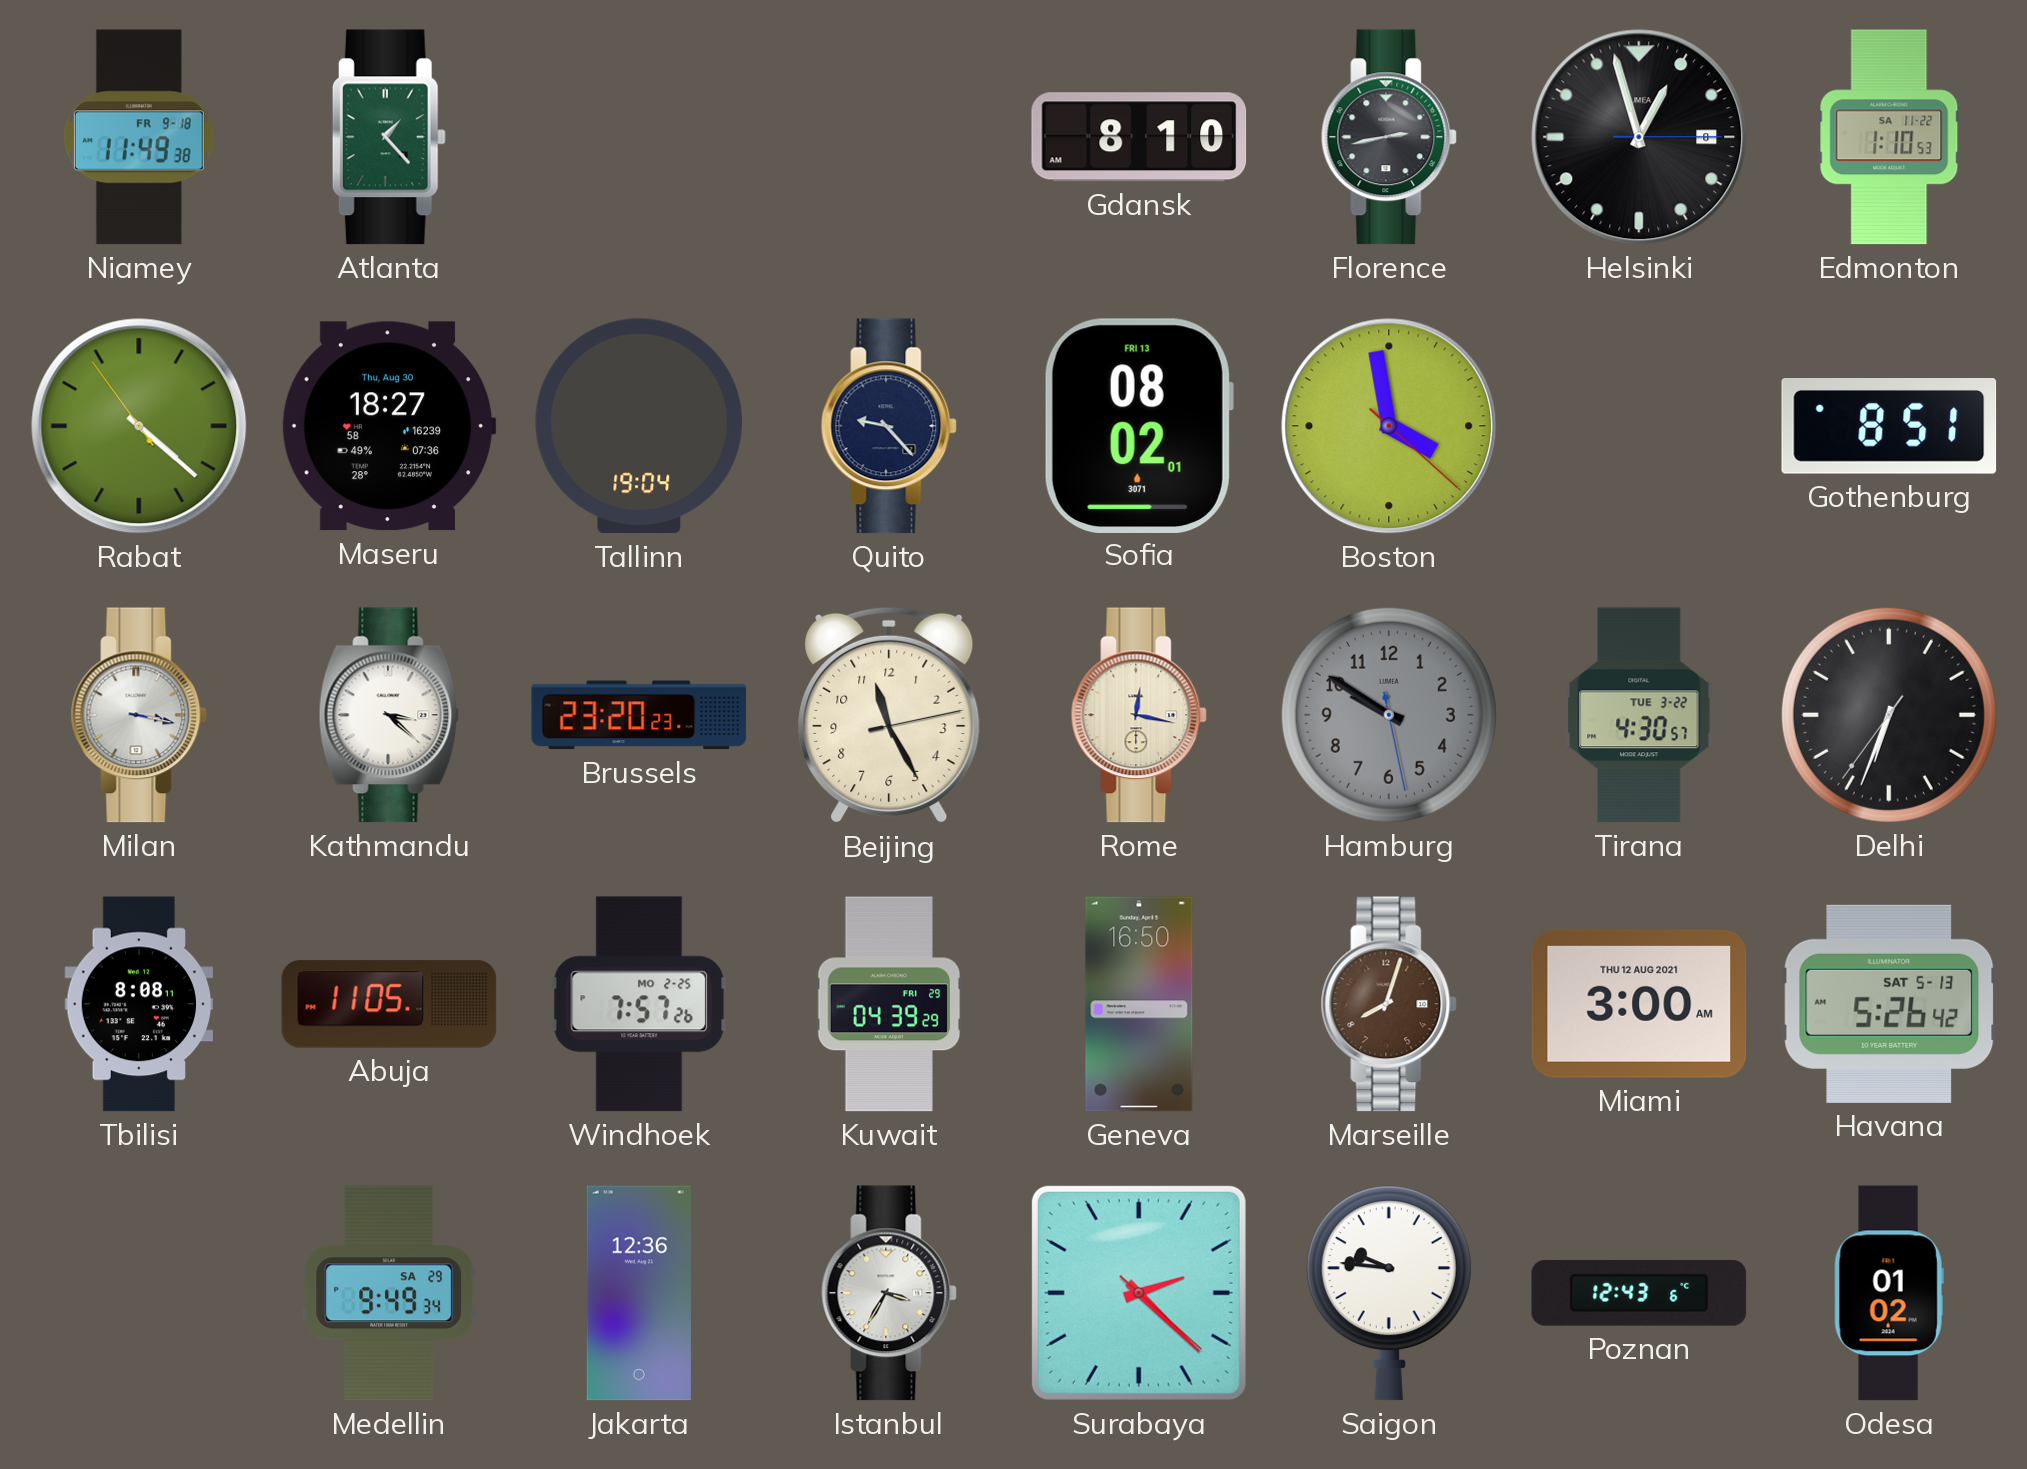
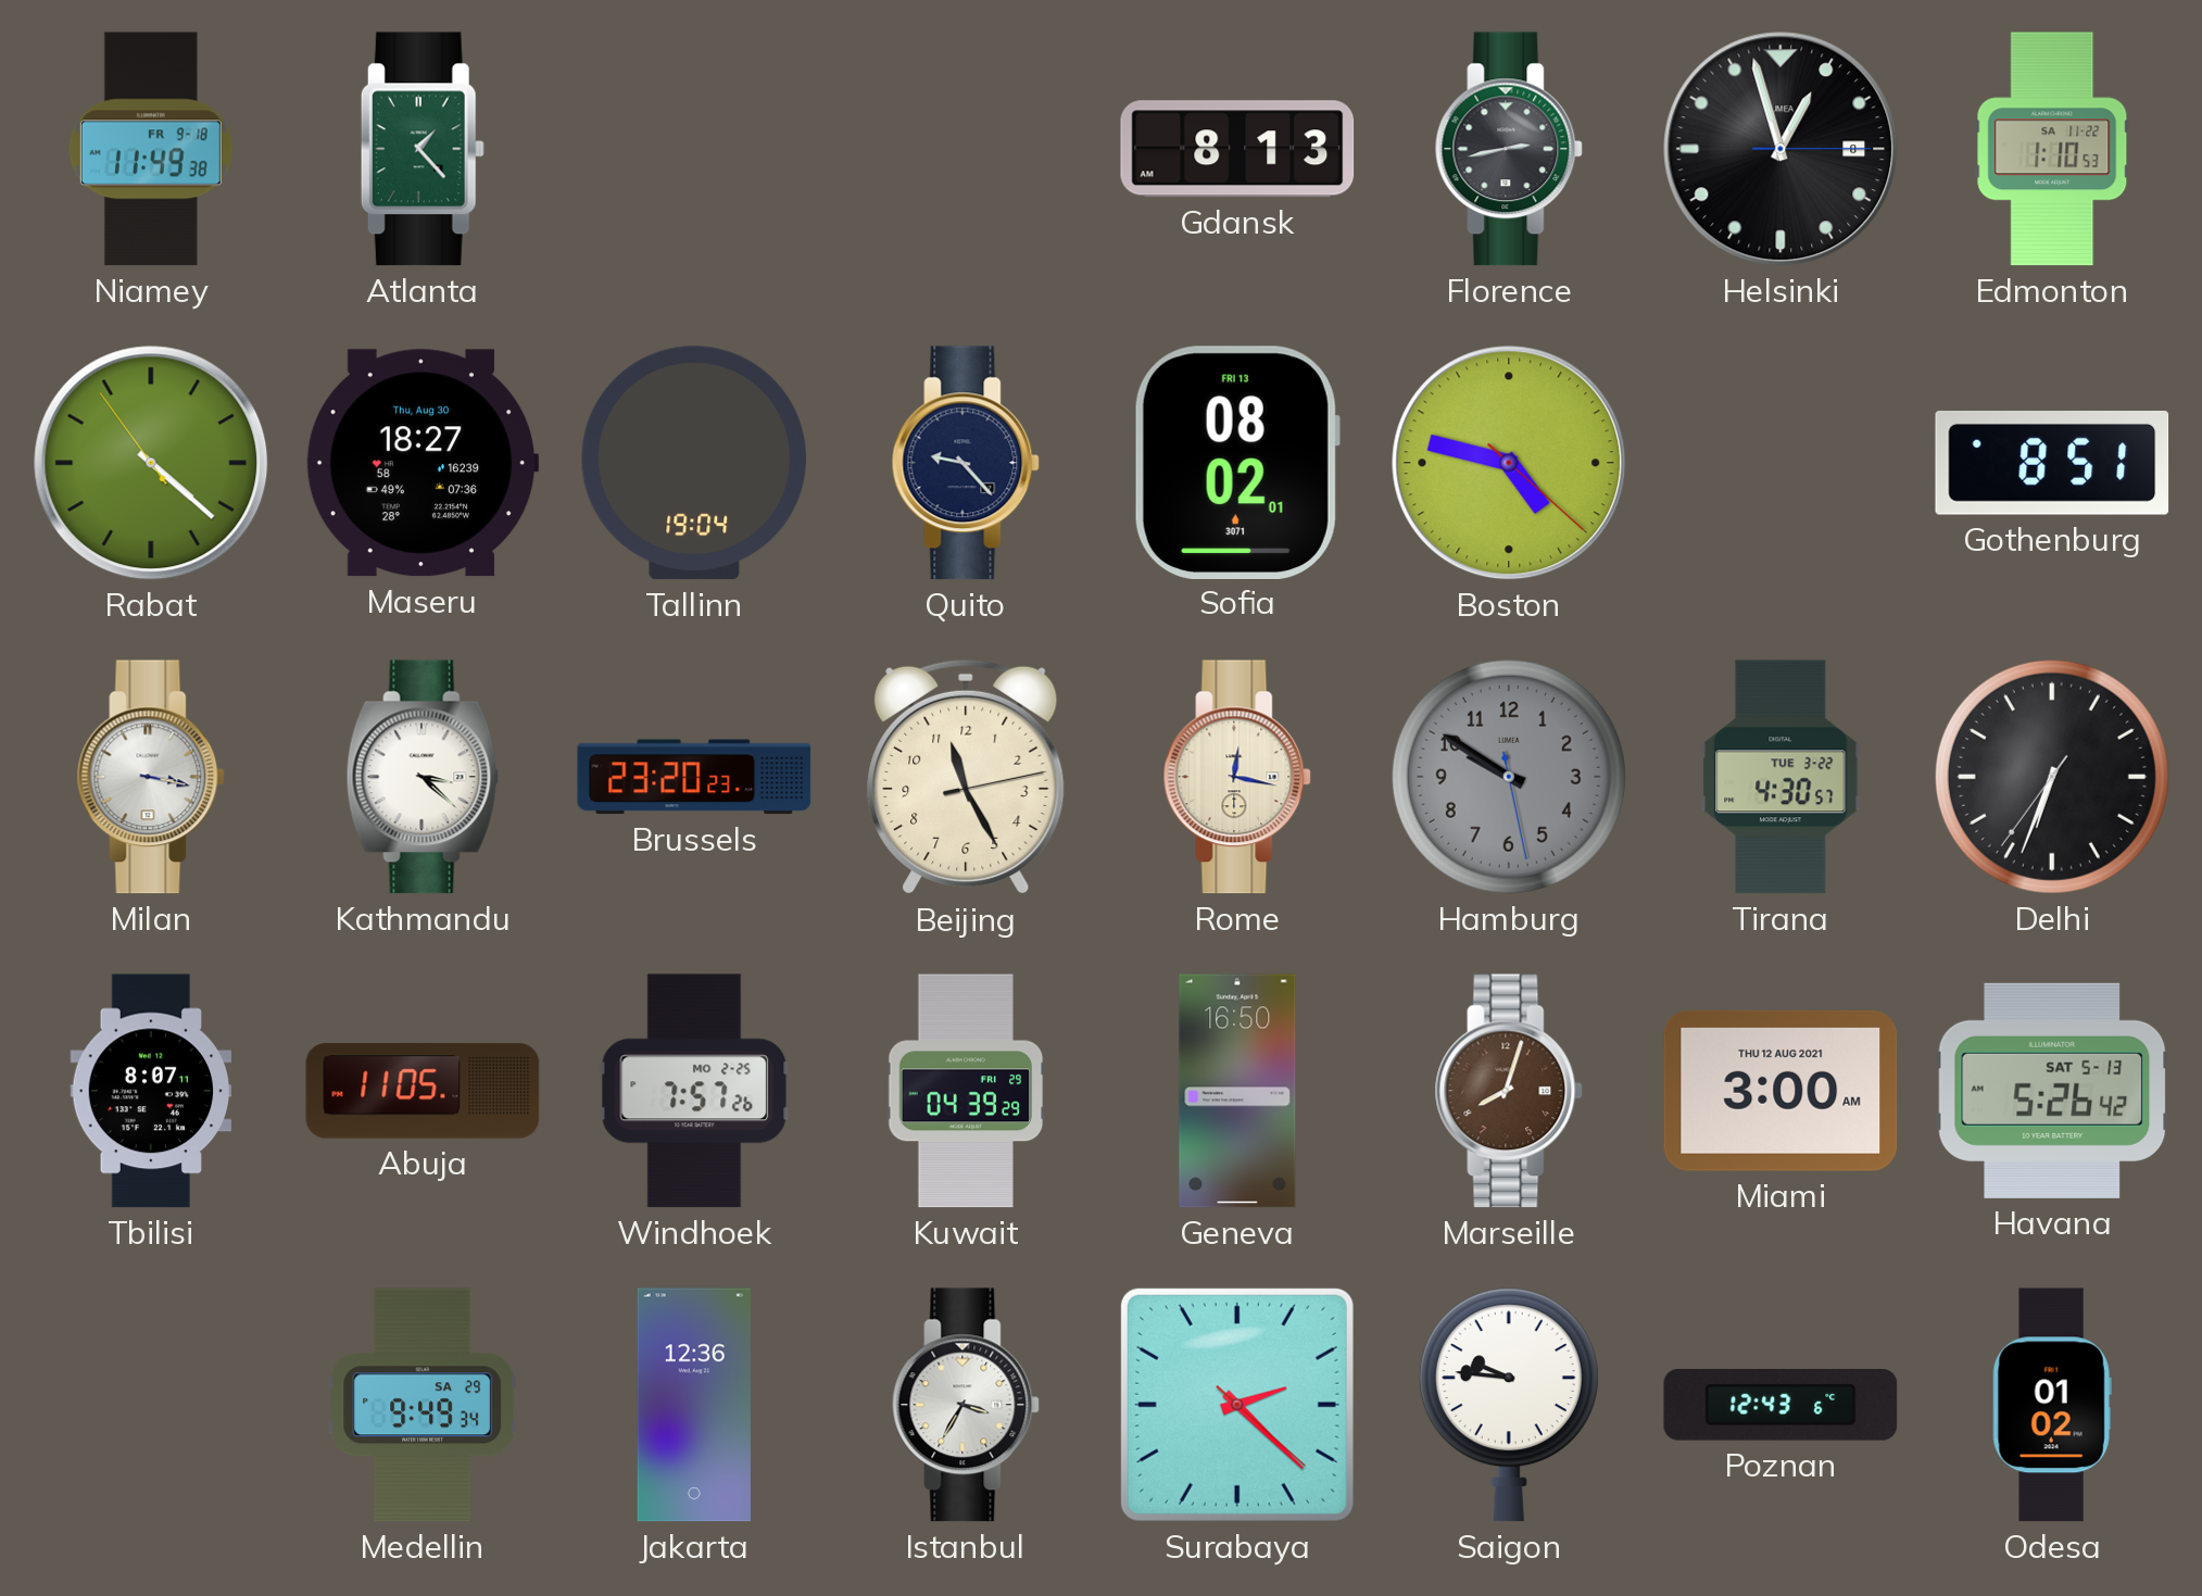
Gdansk: 8:10 -> 8:13 (1237, 149)
Boston: 3:58 -> 4:47 (1509, 463)
Tbilisi: 8:08 -> 8:07 (151, 1091)
